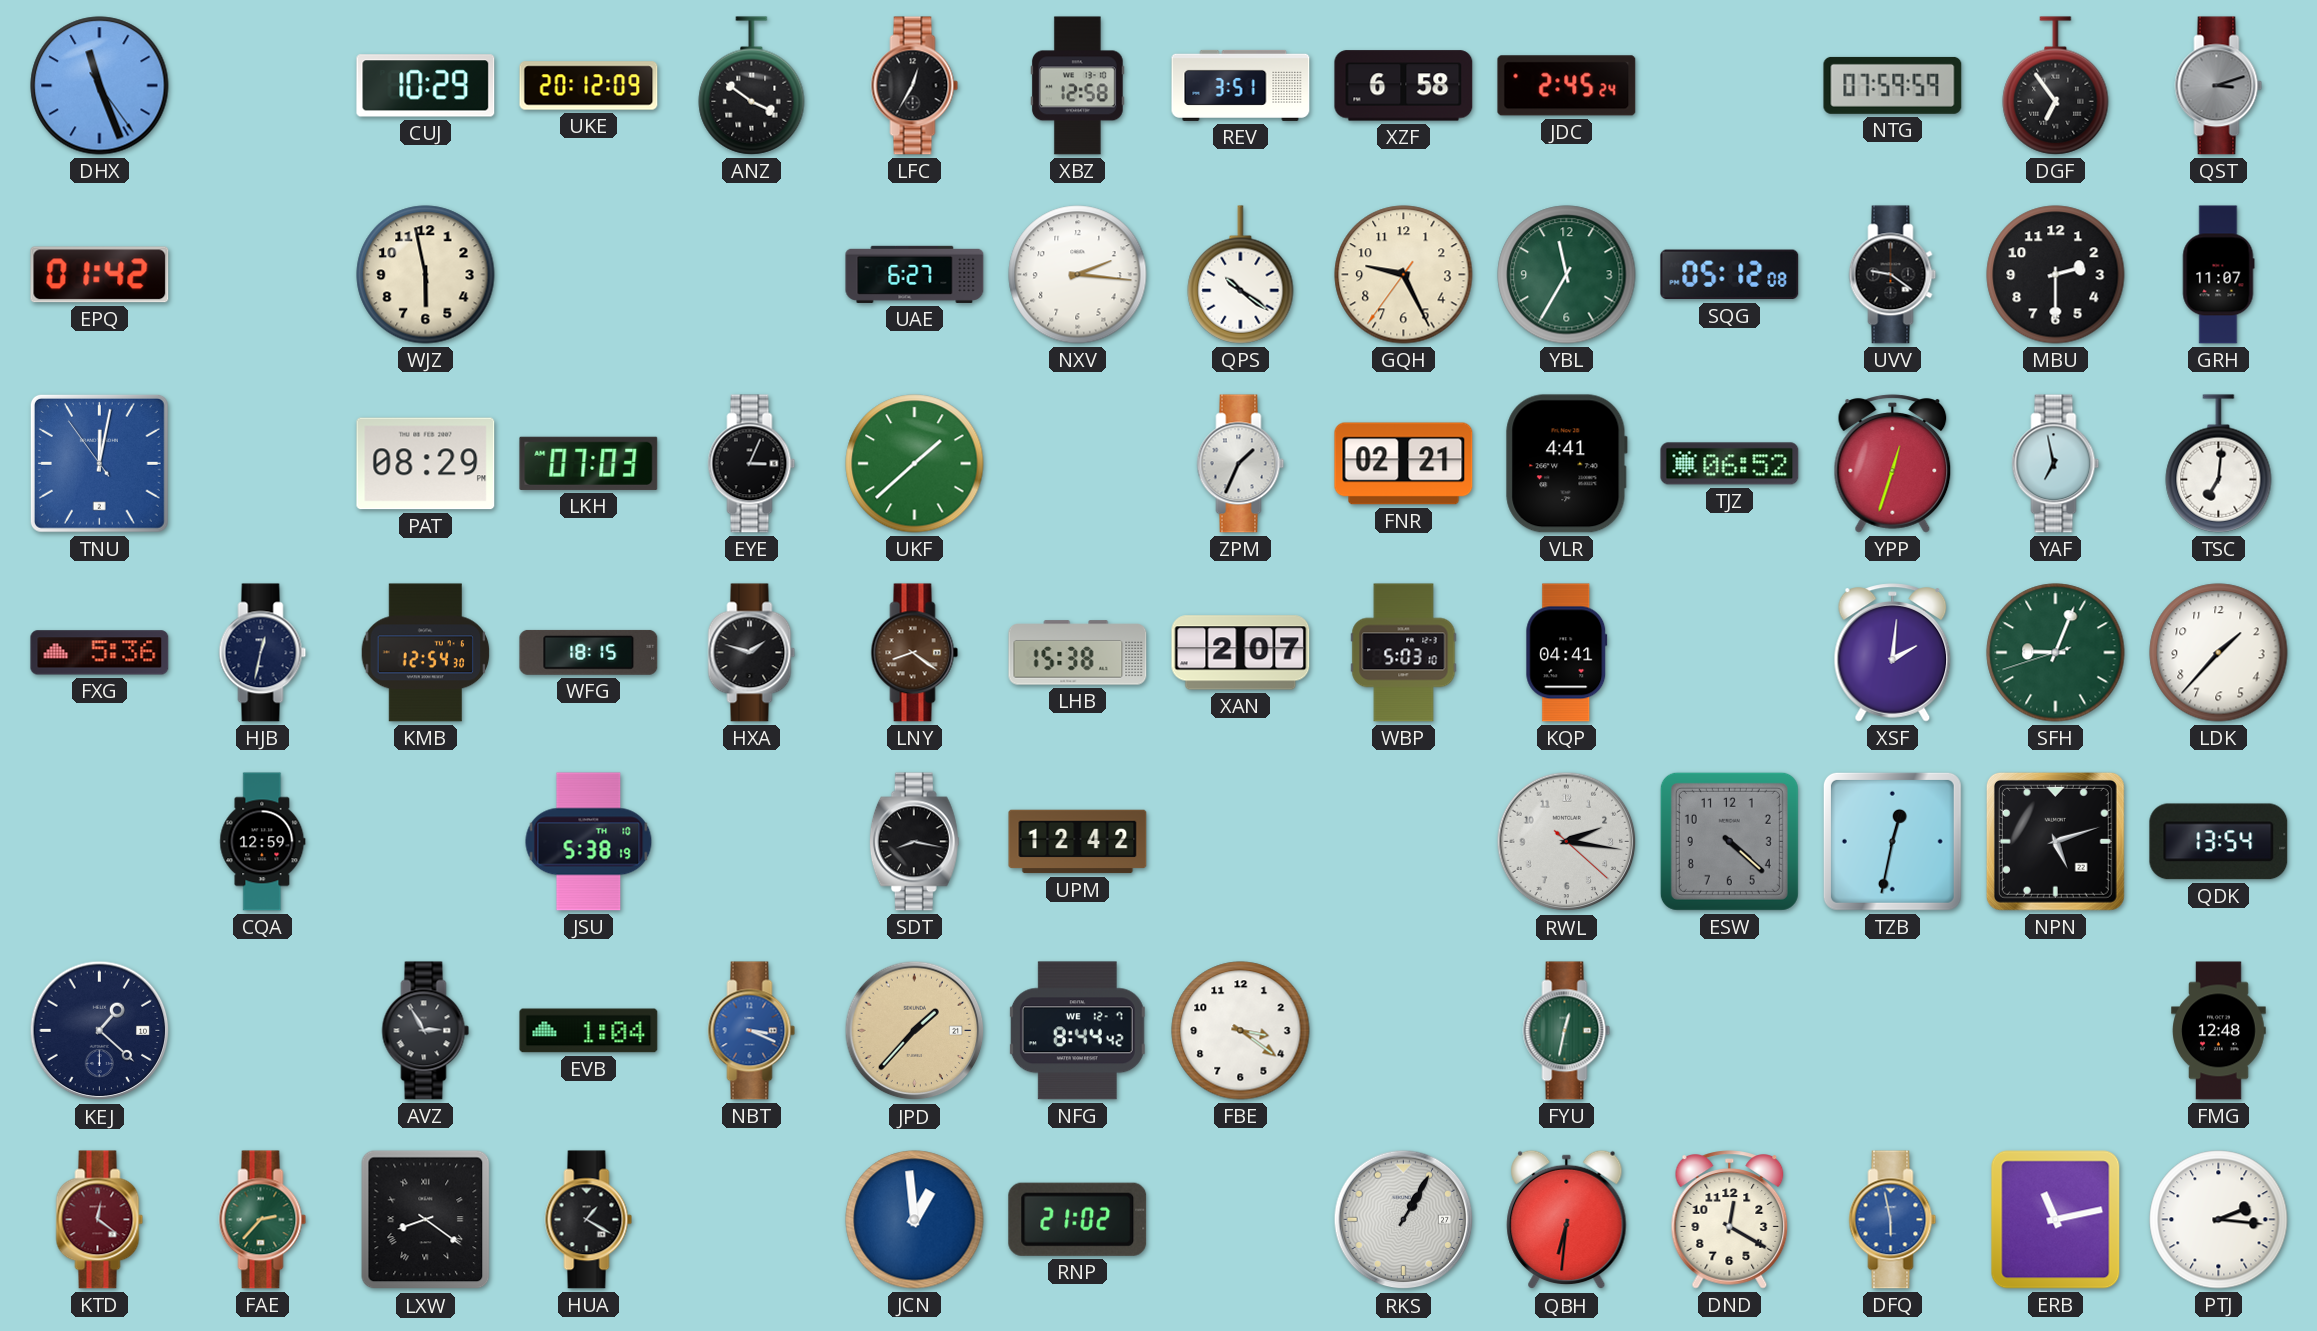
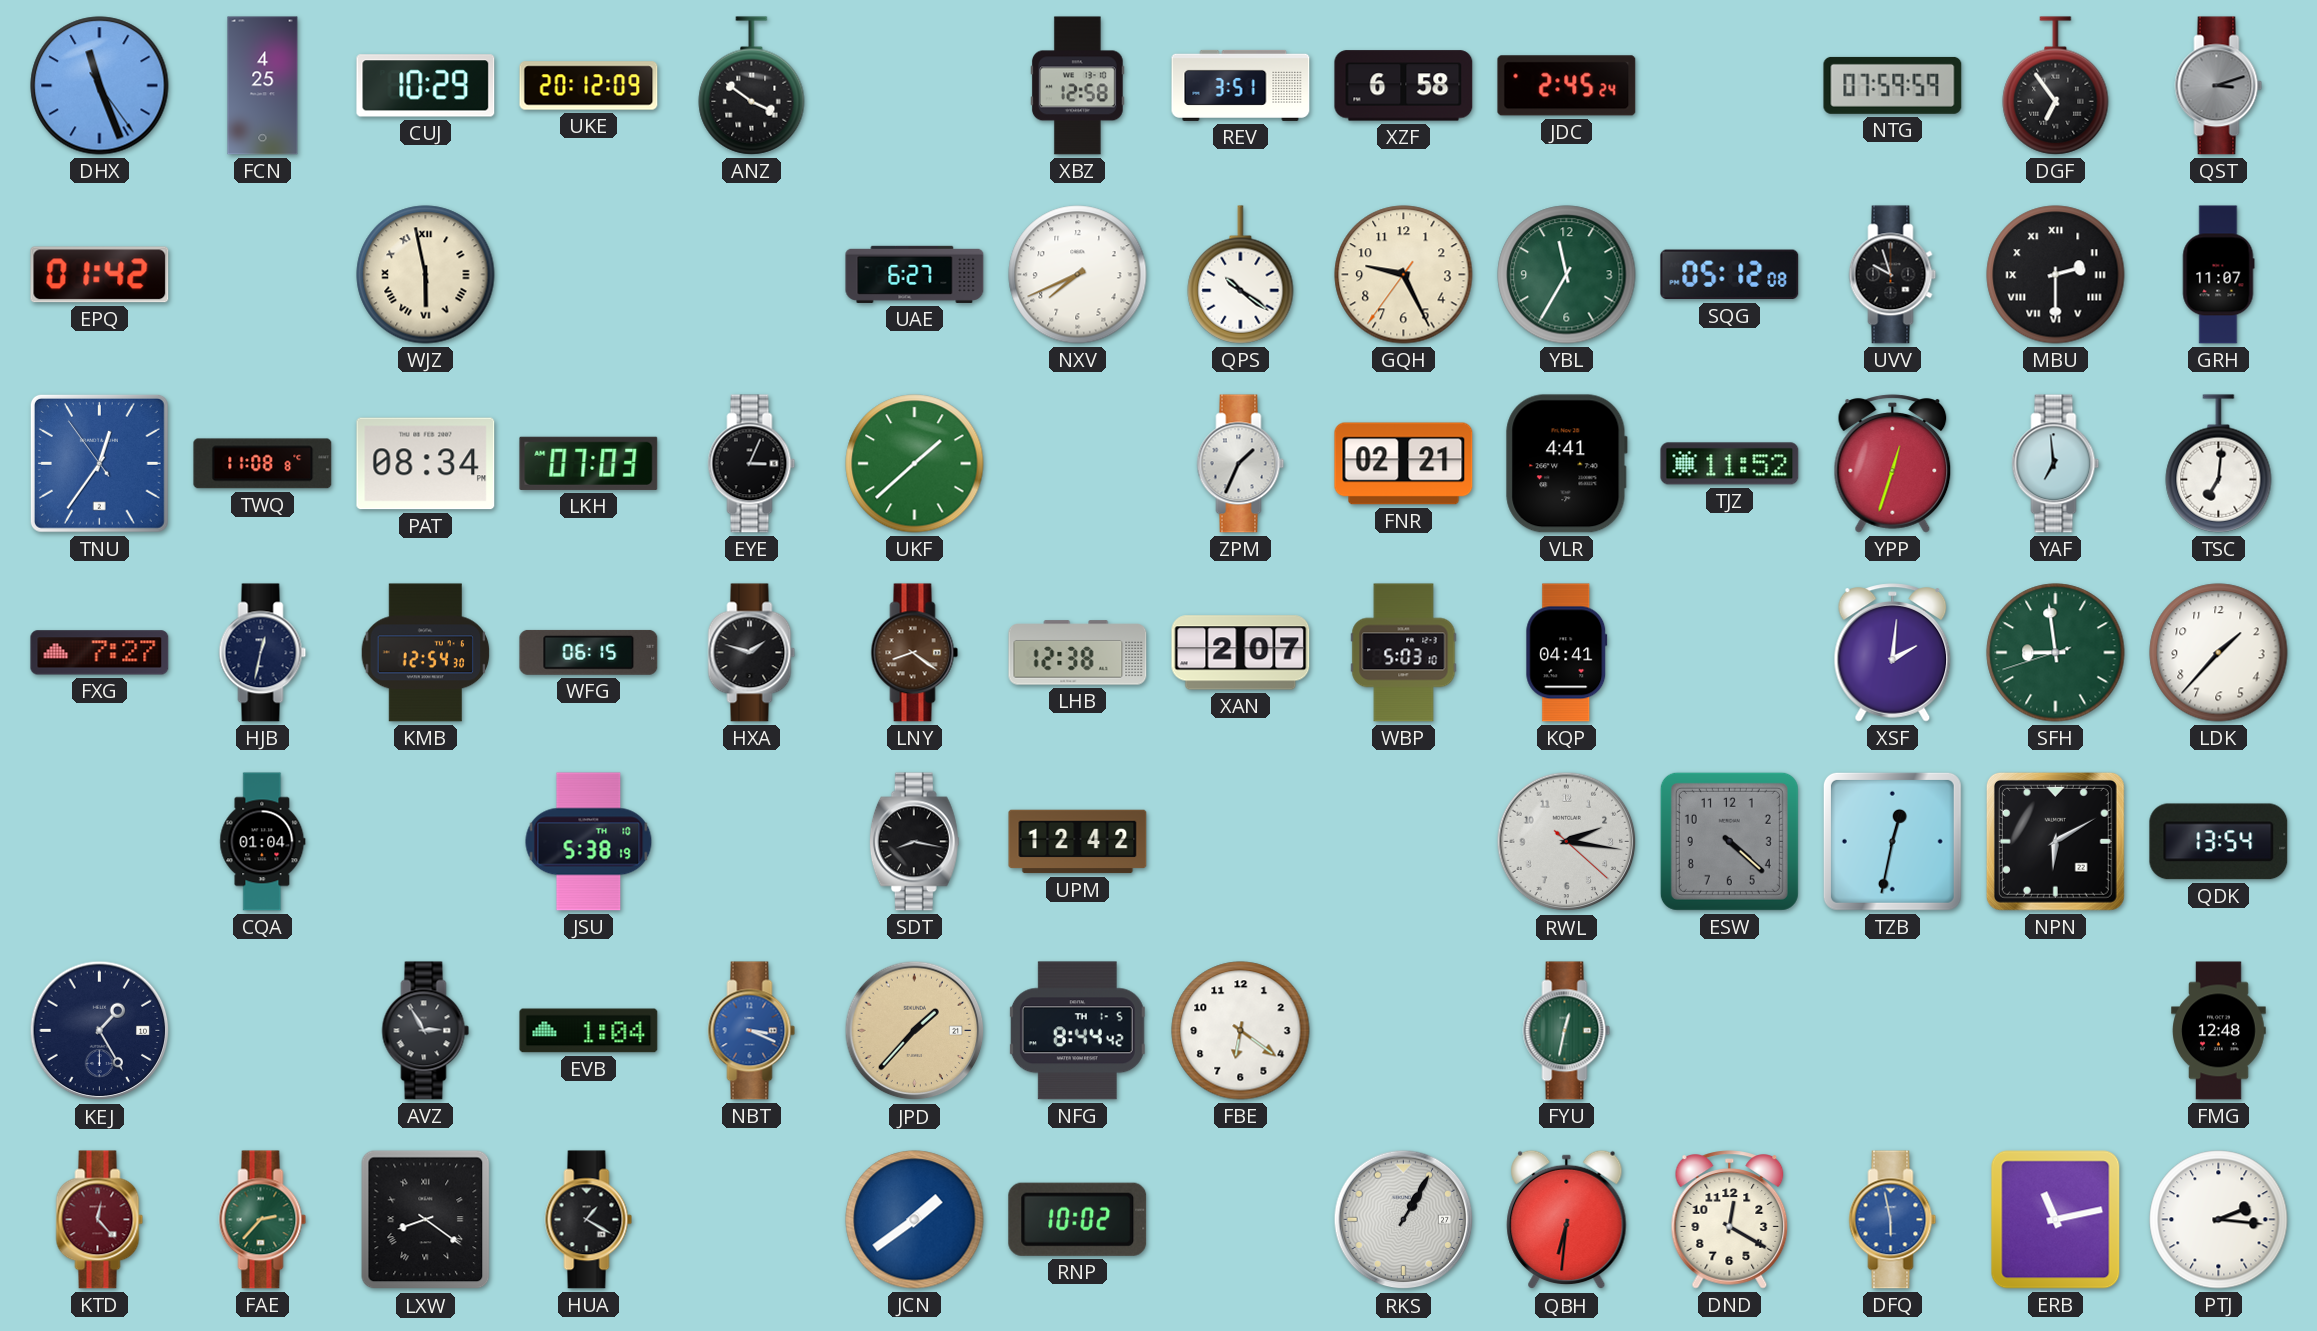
FCN: none -> 4:25 (263, 86)
LFC: 12:35 -> none (915, 86)
WJZ numerals: Arabic -> Roman (426, 275)
NXV: 2:16 -> 7:41 (1078, 275)
UVV: 9:21 -> 9:57 (1893, 275)
MBU numerals: Arabic -> Roman (2056, 275)
TNU: 12:01 -> 12:35 (99, 463)
TWQ: none -> 11:08 (263, 464)
PAT: 08:29 -> 08:34 (426, 464)
TJZ: 06:52 -> 11:52 (1730, 464)
YAF: 6:58 -> 6:59 (2056, 464)
FXG: 5:36 -> 7:27 (100, 653)
WFG: 18:15 -> 06:15 (589, 652)
LHB: 15:38 -> 12:38 (1078, 653)
SFH: 9:03 -> 8:58 (2056, 653)
CQA: 12:59 -> 01:04 (263, 842)
NPN: 5:12 -> 6:10 (2055, 841)
KEJ: 1:22 -> 1:25 (100, 1031)
NFG date: WE 12-7 -> TH 1-5 (1077, 1031)
FBE: 3:21 -> 6:21 (1241, 1031)
KTD: 12:21 -> 12:23 (100, 1220)
JCN: 12:59 -> 1:39 (915, 1220)
RNP: 21:02 -> 10:02 (1078, 1219)
